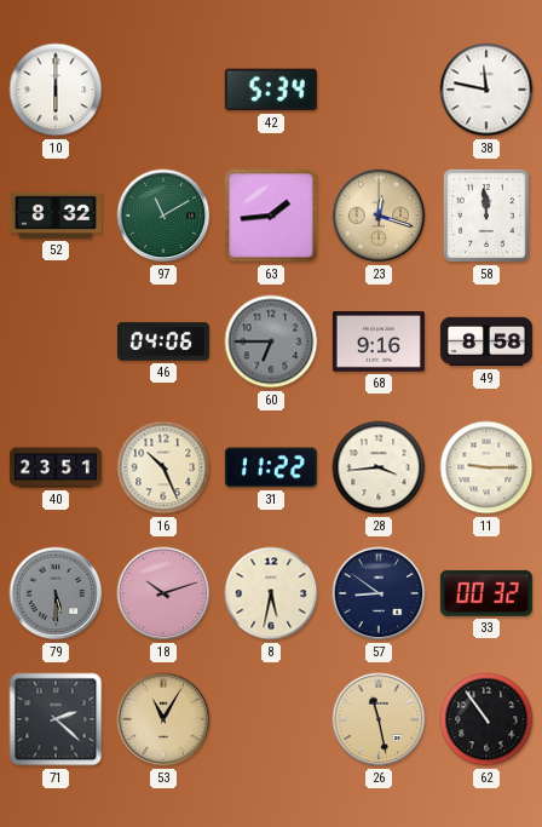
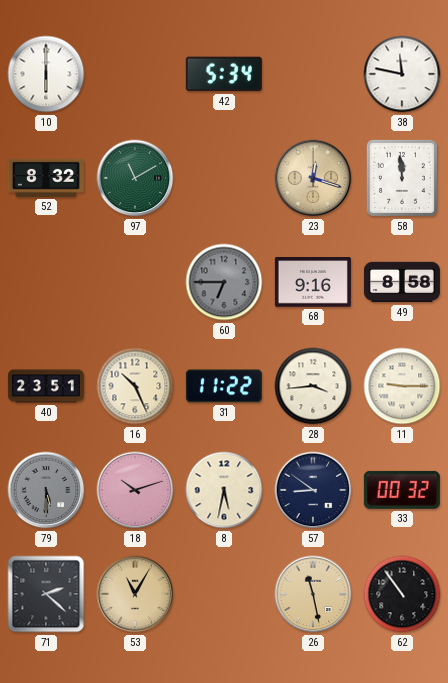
63: 1:44 -> none (271, 216)
46: 04:06 -> none (163, 341)
